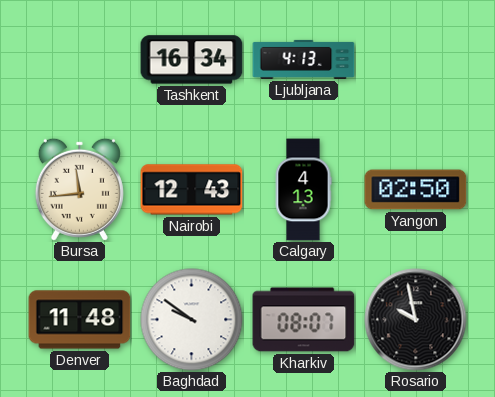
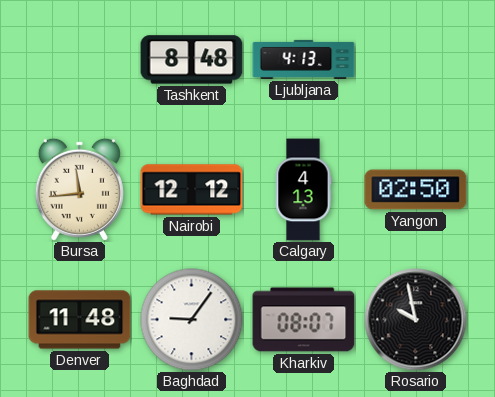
Tashkent: 16:34 -> 8:48 (192, 60)
Nairobi: 12:43 -> 12:12 (192, 190)
Baghdad: 9:51 -> 9:06 (192, 320)
